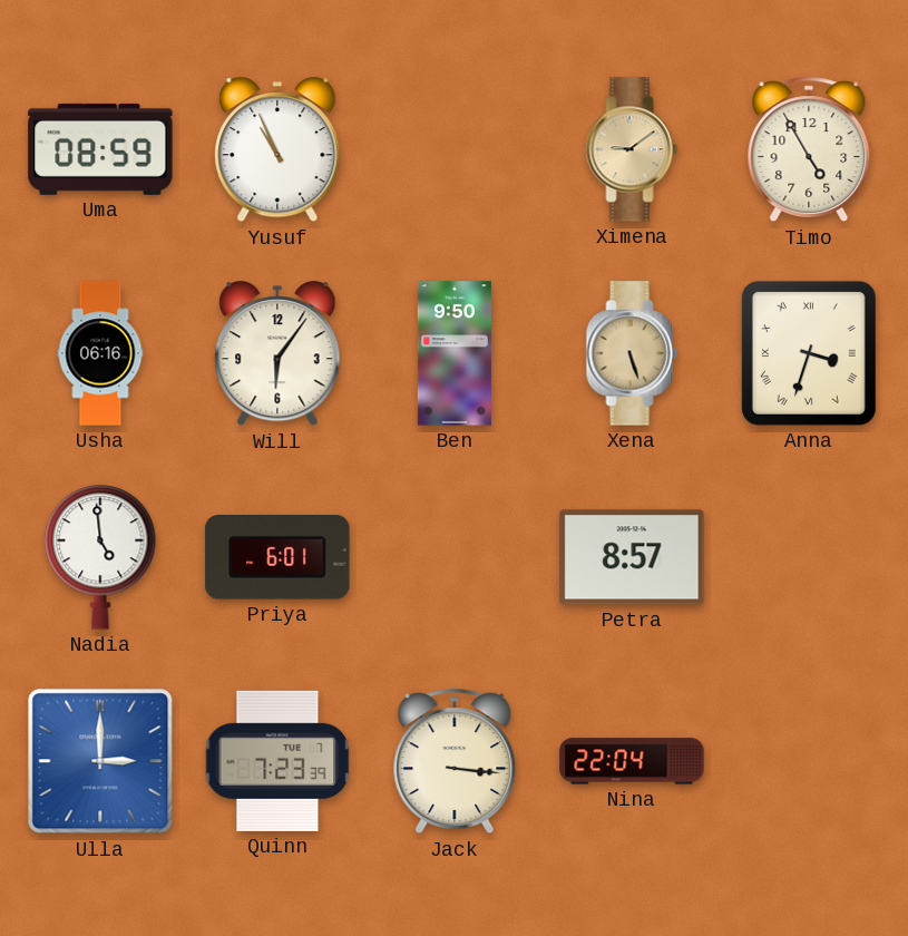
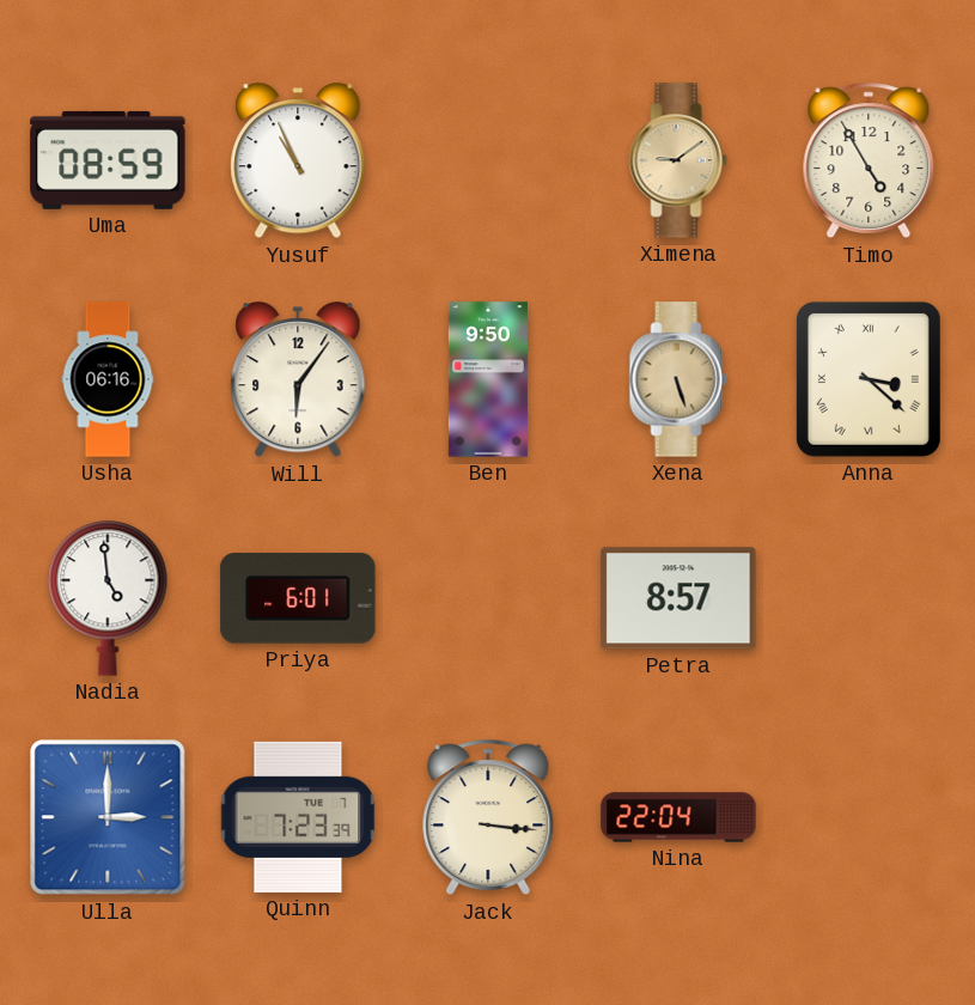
Anna: 3:33 -> 3:22 (869, 379)
